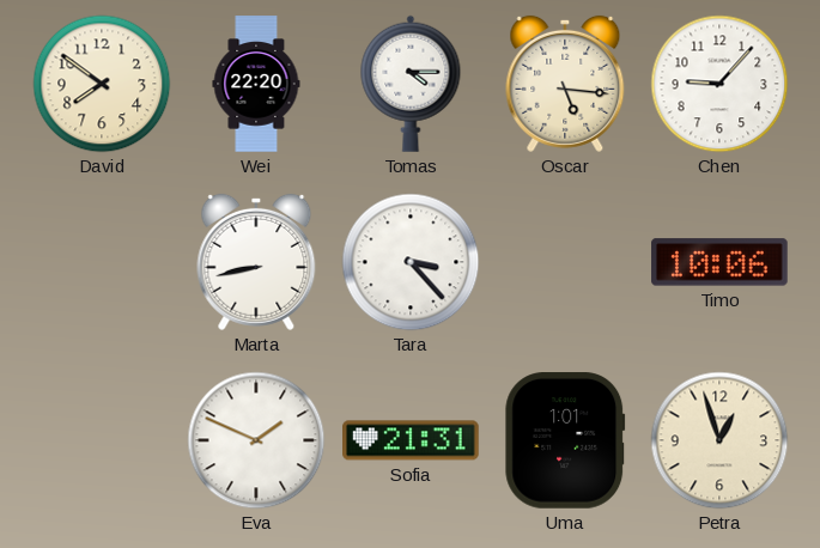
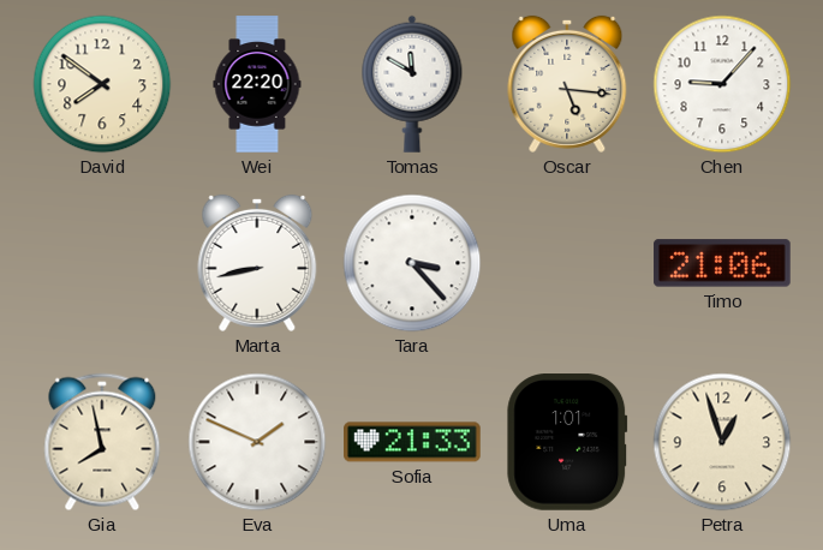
Tomas: 4:15 -> 11:50 (412, 84)
Timo: 10:06 -> 21:06 (722, 263)
Gia: none -> 7:58 (102, 442)
Sofia: 21:31 -> 21:33 (412, 442)
